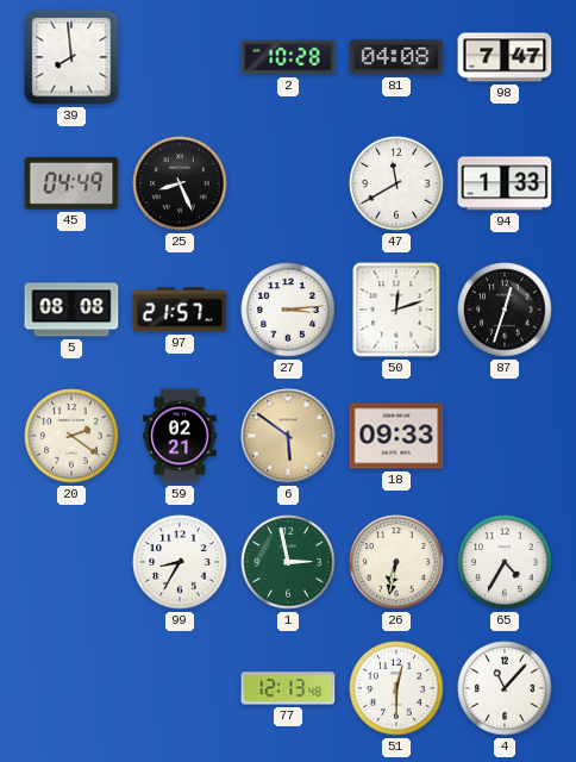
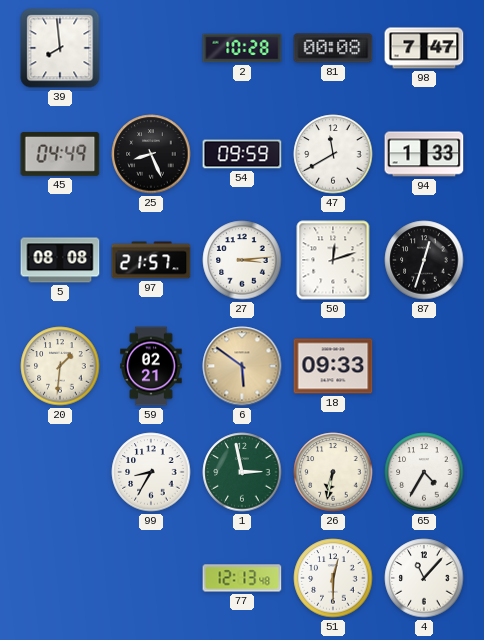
81: 04:08 -> 00:08 (333, 48)
54: none -> 09:59 (242, 154)
20: 2:21 -> 1:31 (60, 366)
